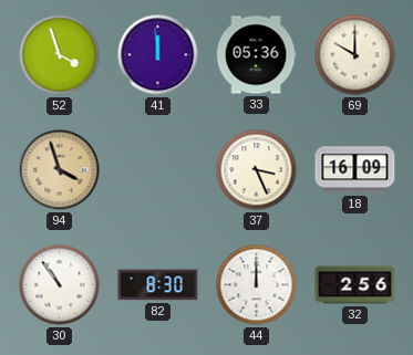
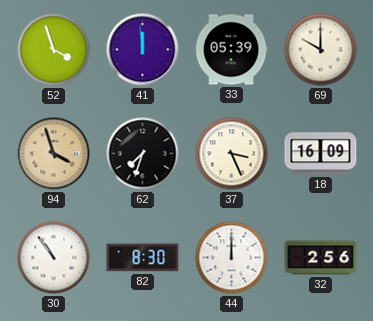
33: 05:36 -> 05:39 (231, 50)
62: none -> 7:33 (143, 154)
